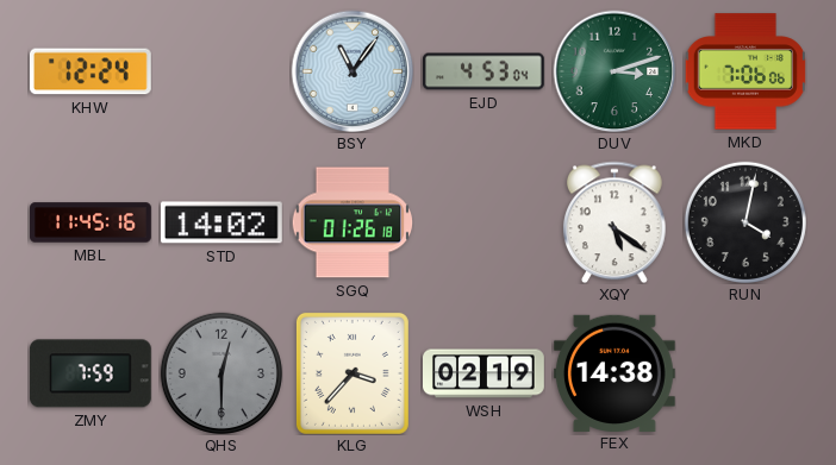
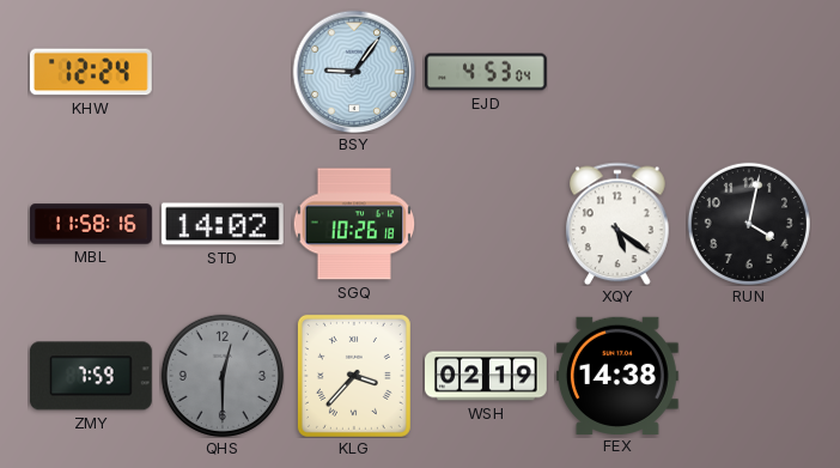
BSY: 11:06 -> 9:06 (354, 72)
DUV: 3:12 -> none (614, 71)
MKD: 7:06 -> none (745, 71)
MBL: 11:45 -> 11:58 (92, 224)
SGQ: 01:26 -> 10:26 (354, 224)
